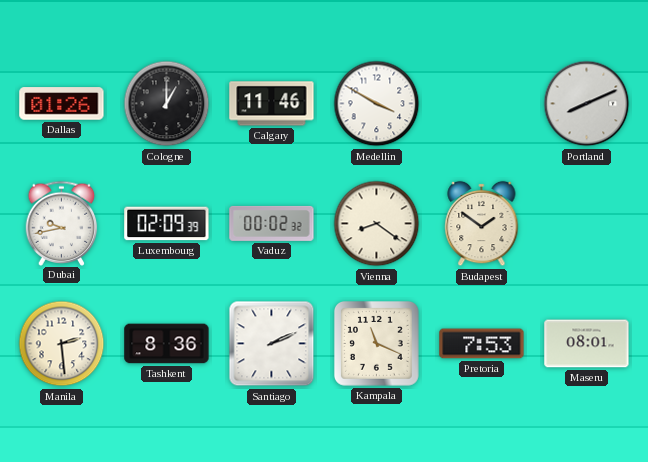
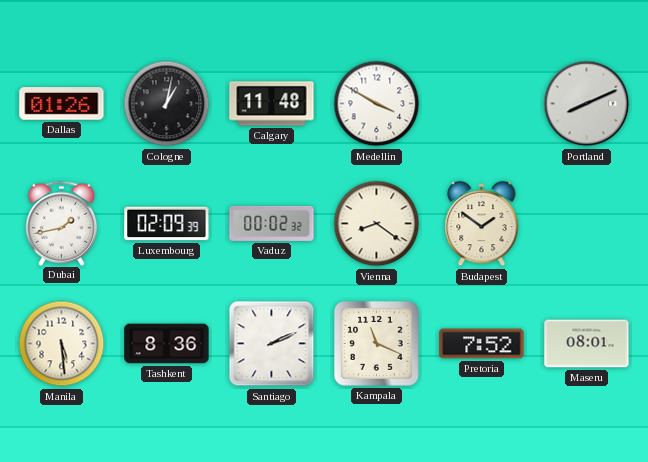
Cologne: 1:00 -> 1:02 (167, 104)
Calgary: 11:46 -> 11:48 (272, 104)
Dubai: 9:43 -> 1:43 (62, 223)
Manila: 2:29 -> 5:29 (62, 344)
Pretoria: 7:53 -> 7:52 (482, 344)
